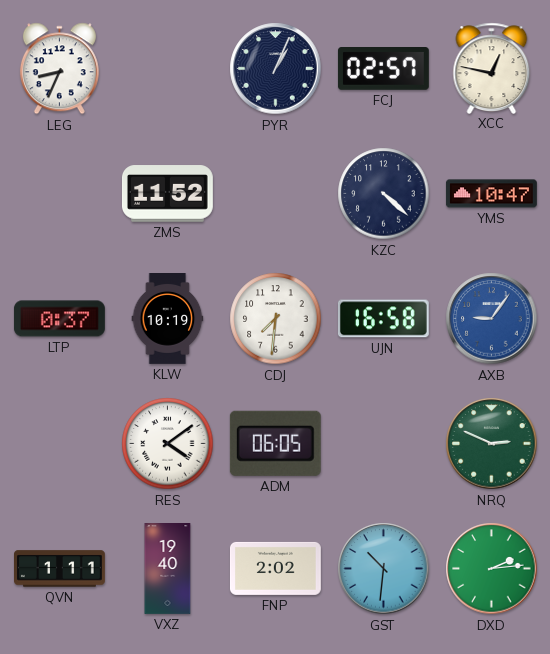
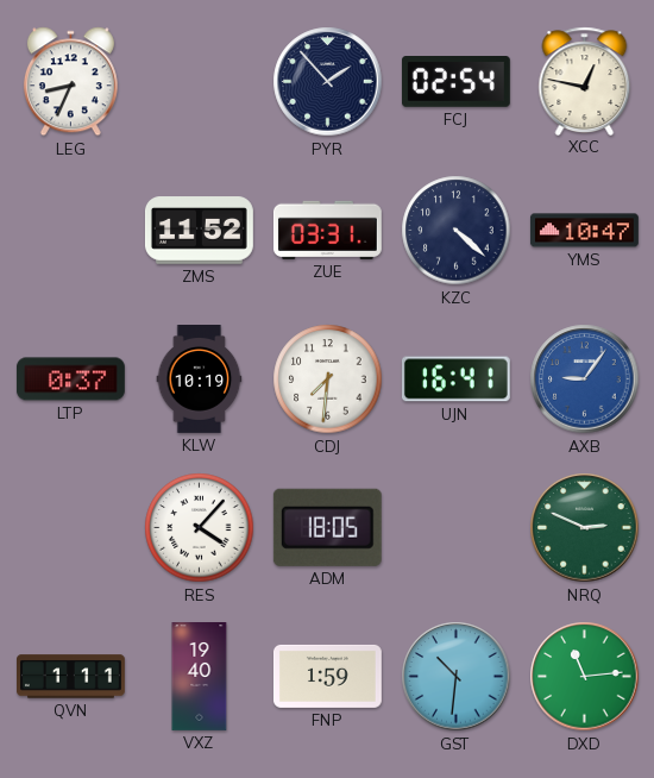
PYR: 1:04 -> 1:53 (328, 82)
FCJ: 02:57 -> 02:54 (455, 82)
ZUE: none -> 03:31 (327, 230)
UJN: 16:58 -> 16:41 (455, 379)
RES: 4:09 -> 4:07 (200, 528)
ADM: 06:05 -> 18:05 (327, 527)
FNP: 2:02 -> 1:59 (327, 676)
DXD: 2:14 -> 11:14 (585, 677)
